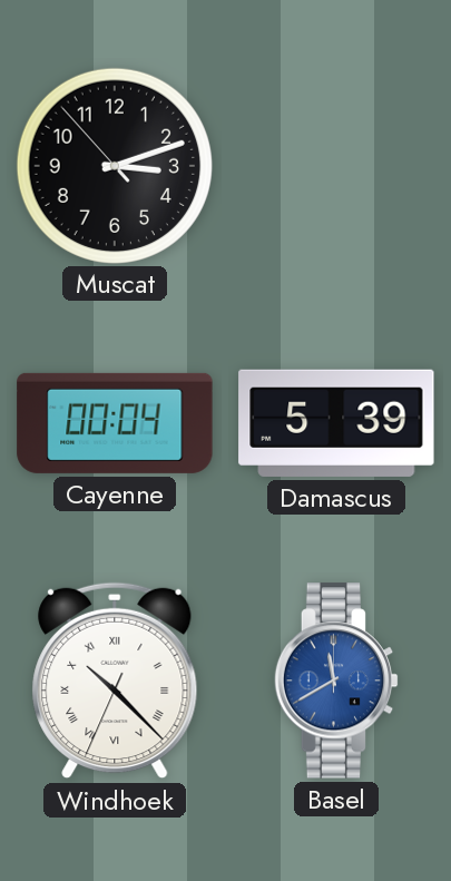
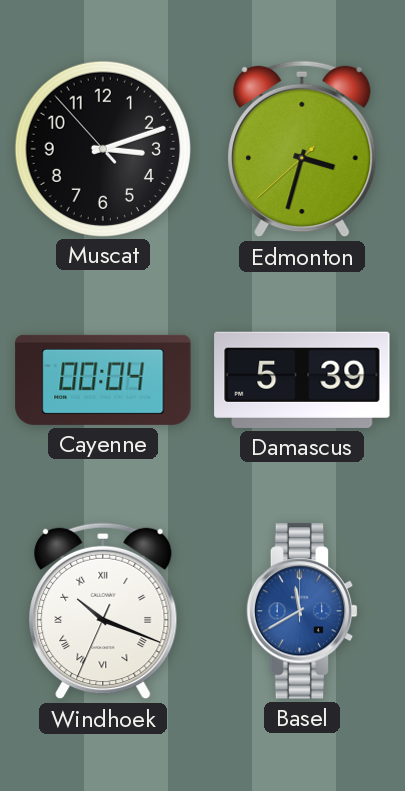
Edmonton: none -> 3:32 (302, 149)
Windhoek: 10:22 -> 10:18 (103, 611)
